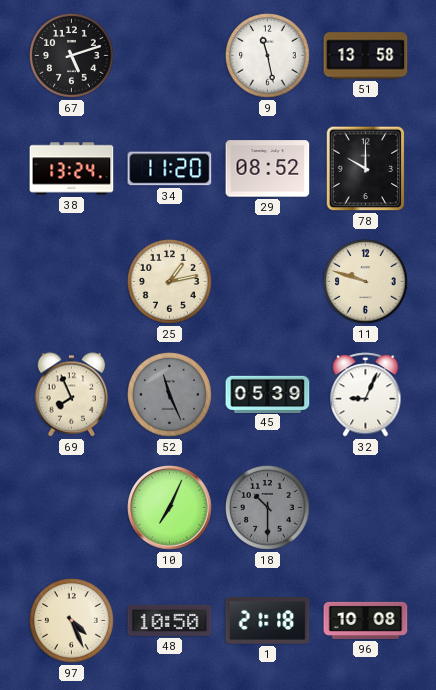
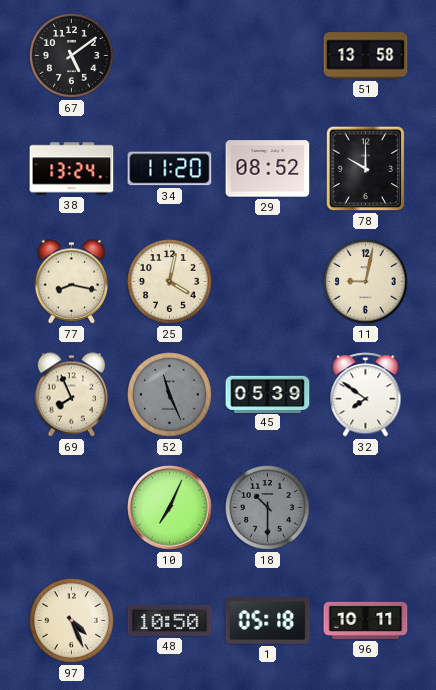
67: 5:12 -> 5:09 (72, 56)
9: 11:28 -> none (268, 56)
77: none -> 8:17 (72, 282)
25: 1:13 -> 4:02 (170, 282)
11: 9:48 -> 9:02 (366, 282)
32: 9:04 -> 7:51 (366, 395)
1: 21:18 -> 05:18 (268, 621)
96: 10:08 -> 10:11 (366, 620)
